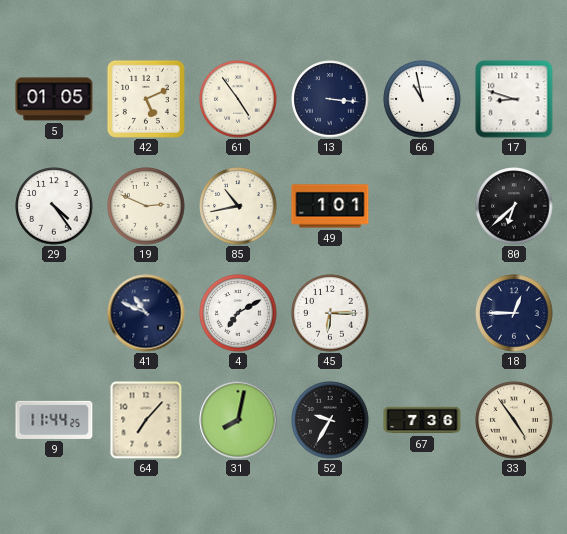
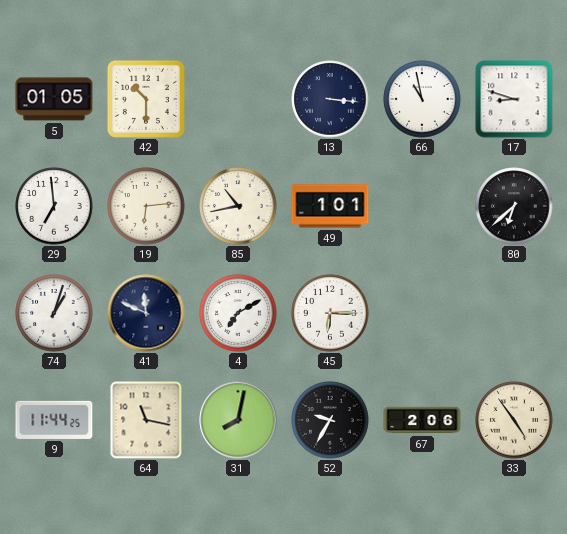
42: 5:11 -> 10:30 (146, 99)
61: 4:54 -> none (238, 99)
29: 4:24 -> 6:59 (54, 206)
19: 2:49 -> 6:14 (146, 206)
74: none -> 1:03 (54, 313)
41: 10:49 -> 11:49 (146, 313)
18: 12:45 -> none (514, 313)
64: 7:07 -> 11:17 (146, 420)
67: 7:36 -> 2:06 (422, 420)
